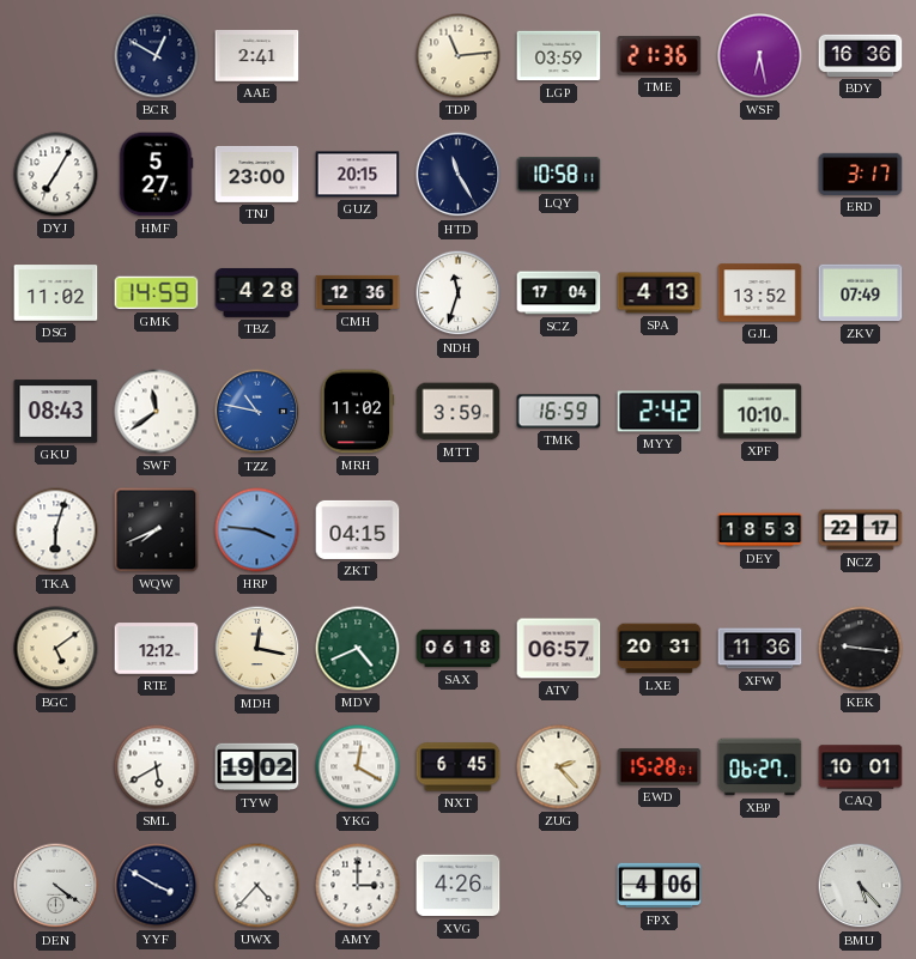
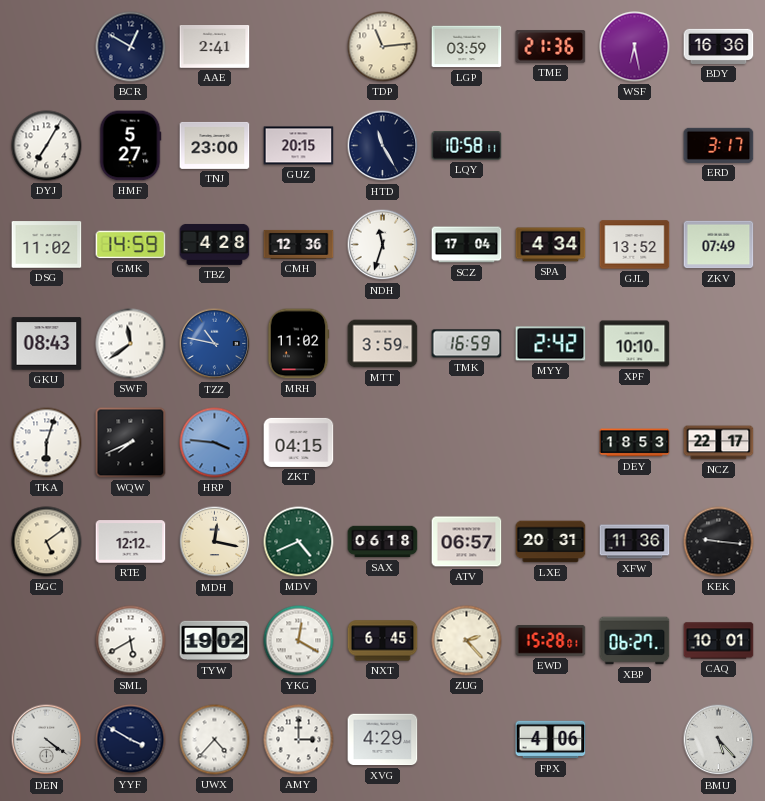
SPA: 4:13 -> 4:34 (551, 245)
XVG: 4:26 -> 4:29 (383, 740)
